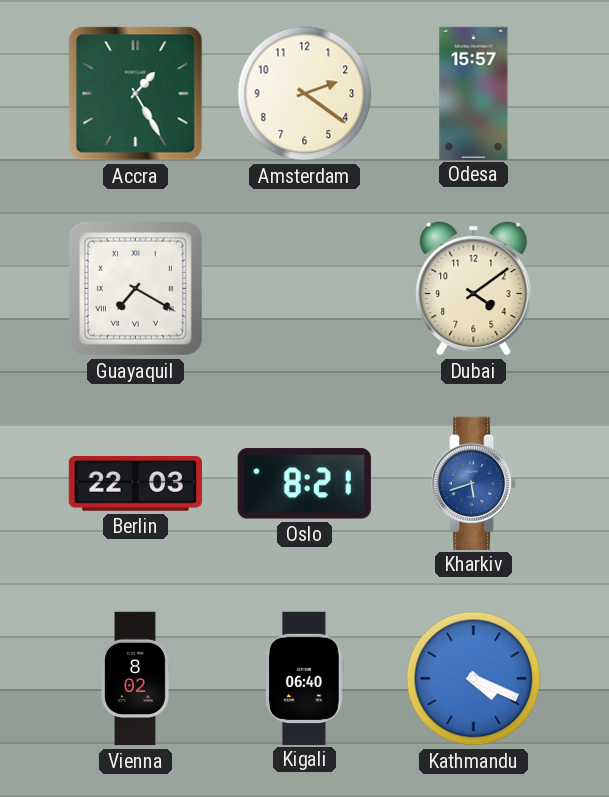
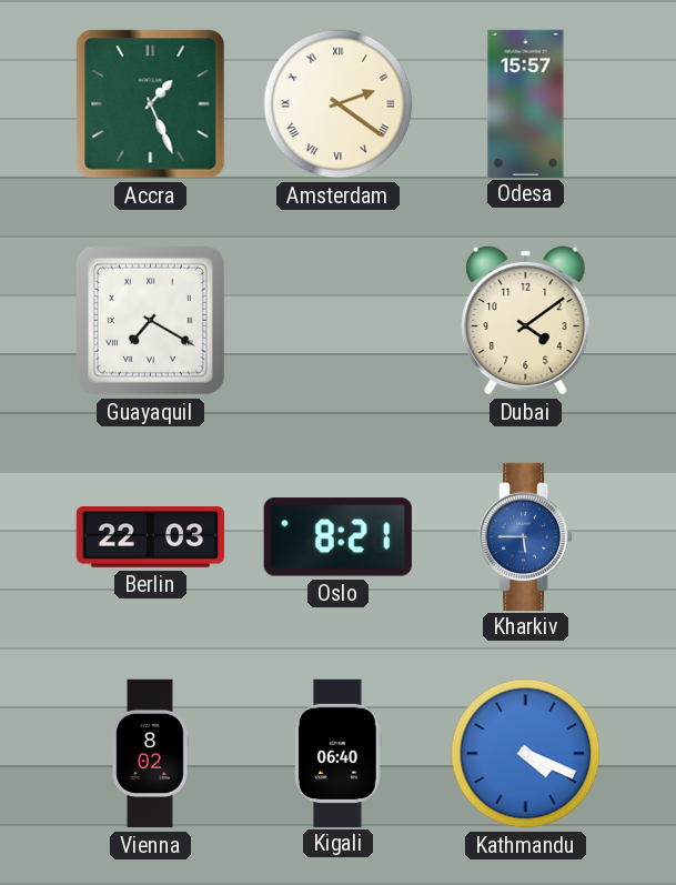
Accra: 1:25 -> 1:26 (151, 104)
Amsterdam numerals: Arabic -> Roman (339, 104)
Kharkiv: 5:42 -> 5:45 (526, 536)
